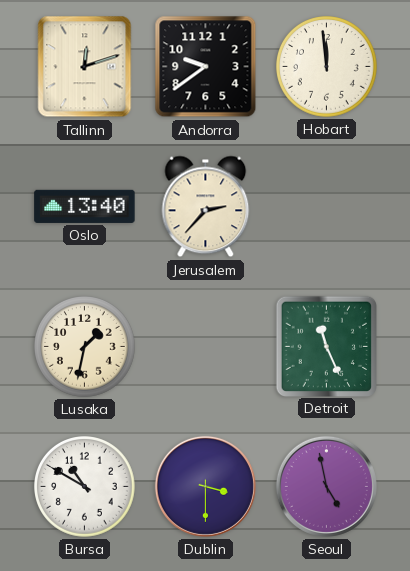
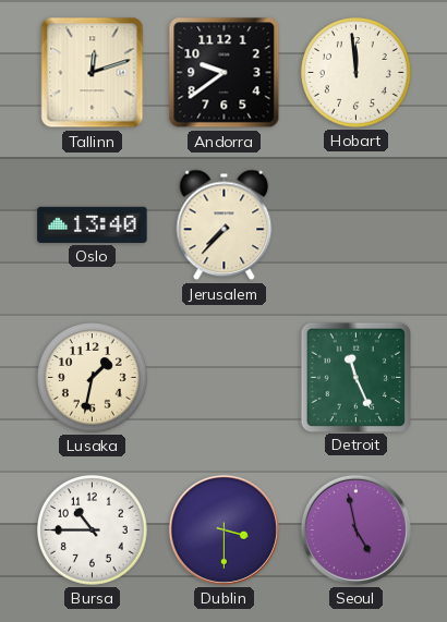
Jerusalem: 2:37 -> 7:37 (225, 225)
Bursa: 10:50 -> 10:45 (93, 530)
